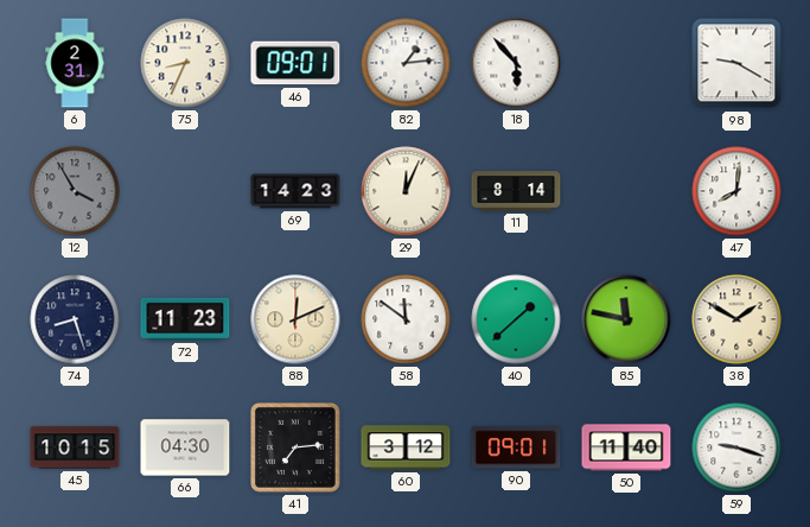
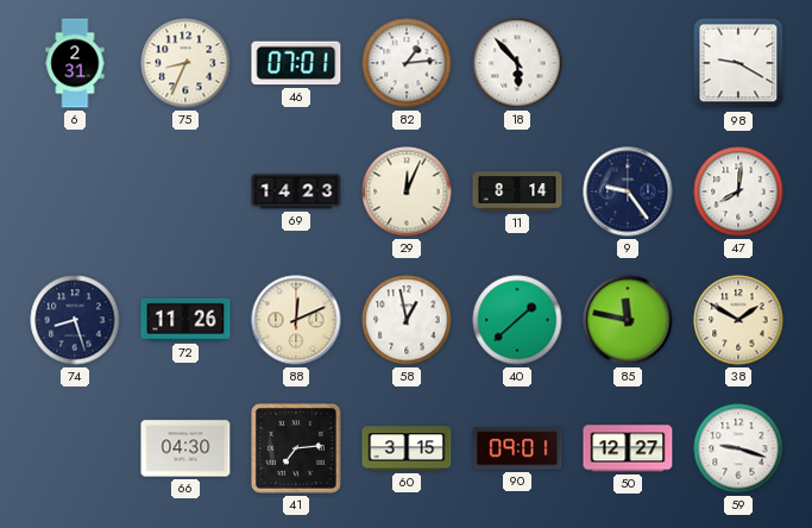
46: 09:01 -> 07:01 (296, 63)
12: 3:55 -> none (75, 191)
9: none -> 9:24 (628, 191)
72: 11:23 -> 11:26 (185, 320)
58: 11:51 -> 12:58 (407, 320)
45: 10:15 -> none (75, 447)
60: 3:12 -> 3:15 (407, 448)
50: 11:40 -> 12:27 (628, 448)
